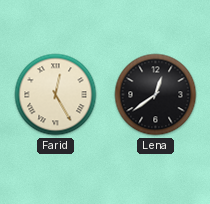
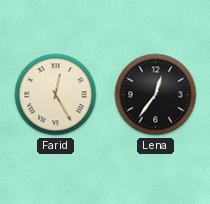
Lena: 12:39 -> 12:36 (156, 95)
